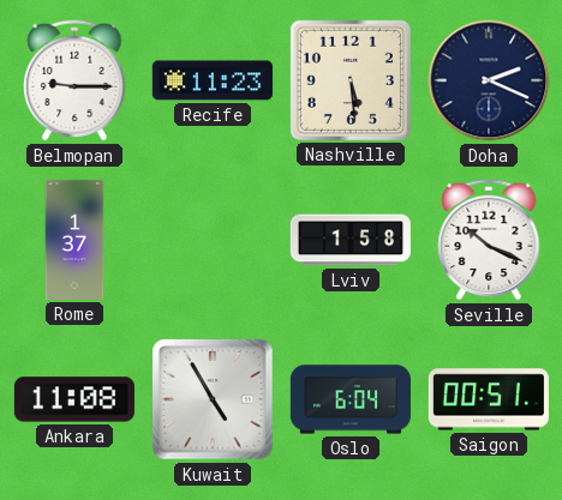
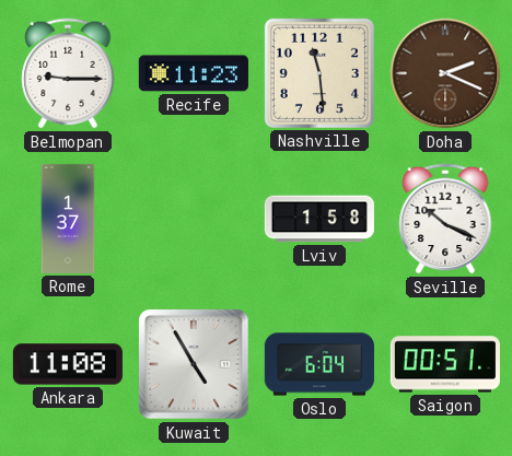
Nashville: 5:29 -> 11:29 (319, 73)
Doha dial: navy -> brown (445, 73)
